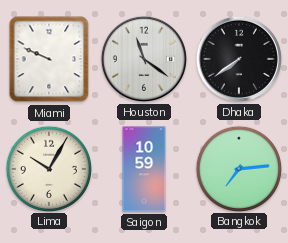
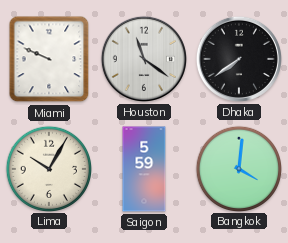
Saigon: 10:59 -> 5:59 (144, 169)
Bangkok: 7:14 -> 4:01 (238, 168)
